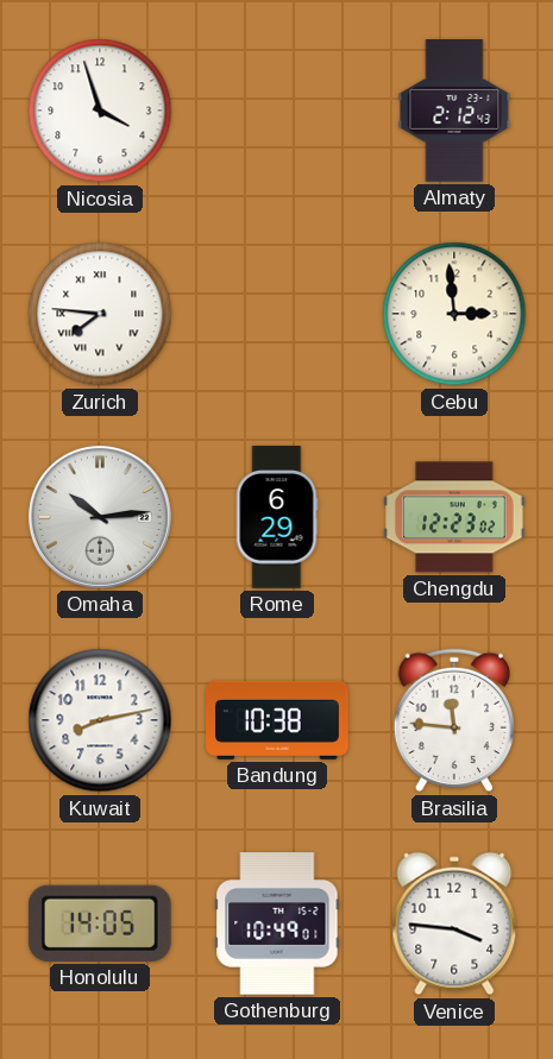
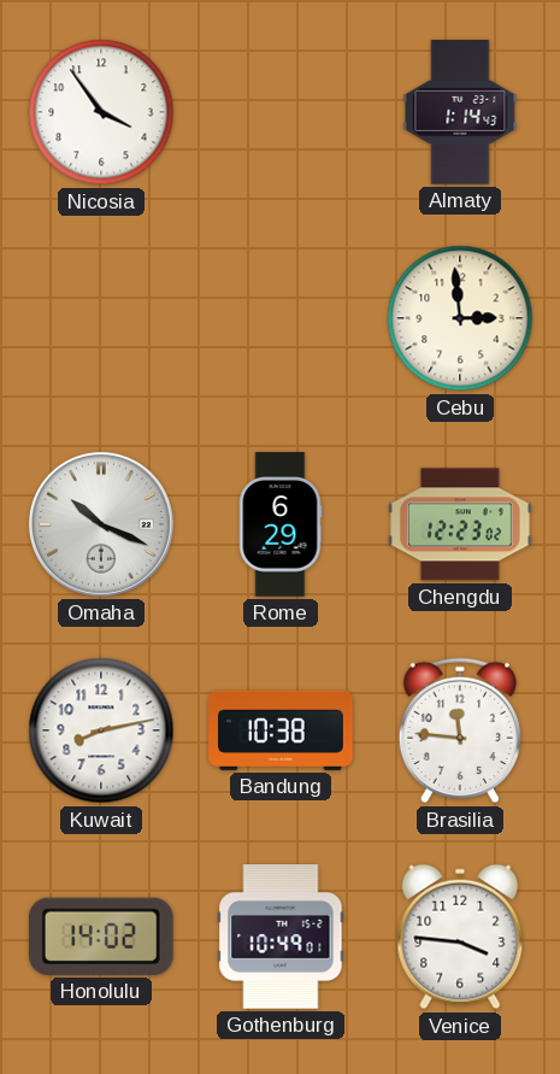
Nicosia: 3:57 -> 3:54 (101, 112)
Almaty: 2:12 -> 1:14 (460, 112)
Zurich: 7:46 -> none (100, 314)
Omaha: 10:14 -> 10:19 (101, 524)
Honolulu: 14:05 -> 14:02 (101, 937)
